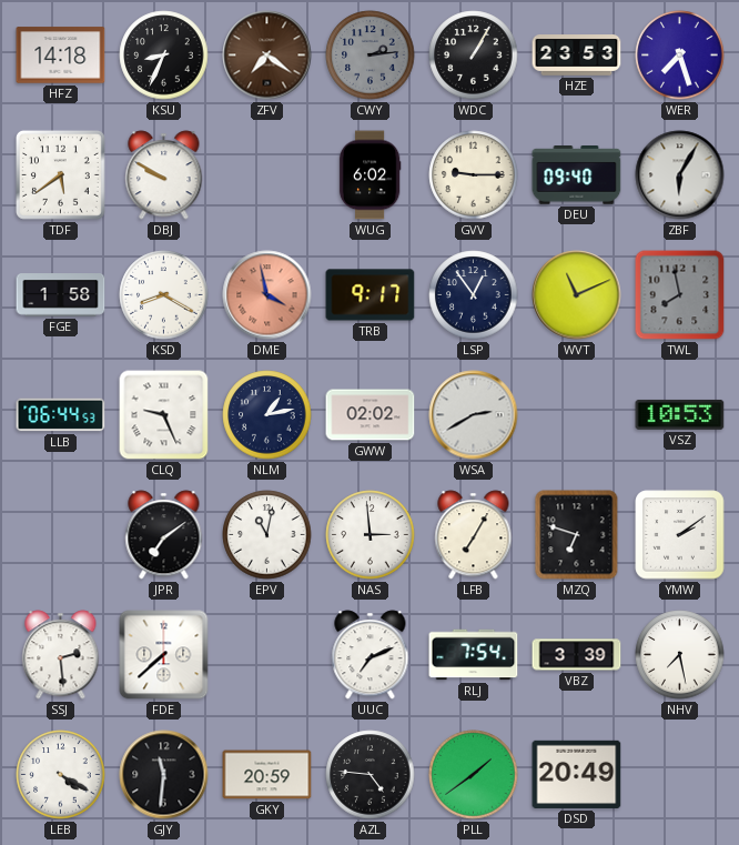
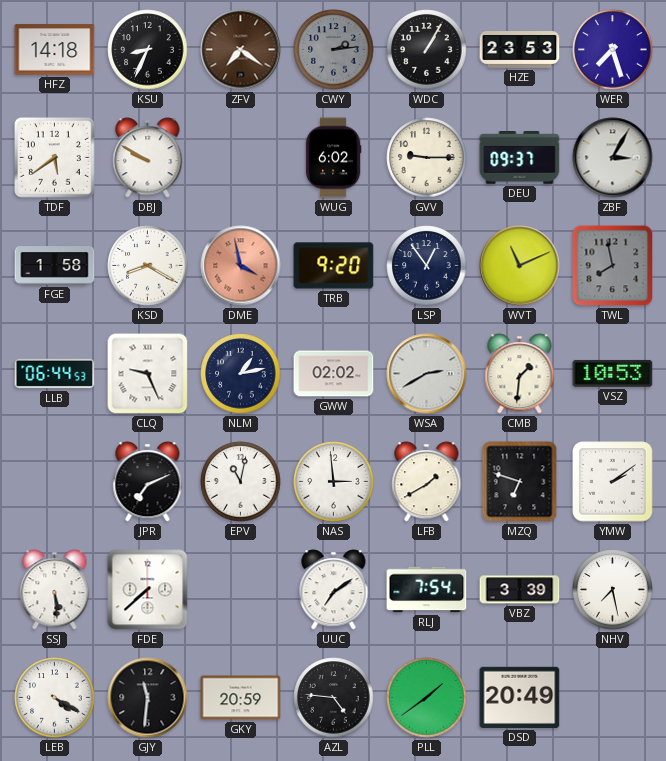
DEU: 09:40 -> 09:37 (520, 158)
ZBF: 6:05 -> 3:05 (613, 158)
TRB: 9:17 -> 9:20 (334, 266)
CMB: none -> 1:31 (520, 374)
JPR: 7:09 -> 7:11 (148, 482)
LFB: 7:05 -> 1:40 (427, 482)
SSJ: 2:29 -> 5:29 (55, 590)
UUC: 7:11 -> 7:09 (334, 590)
